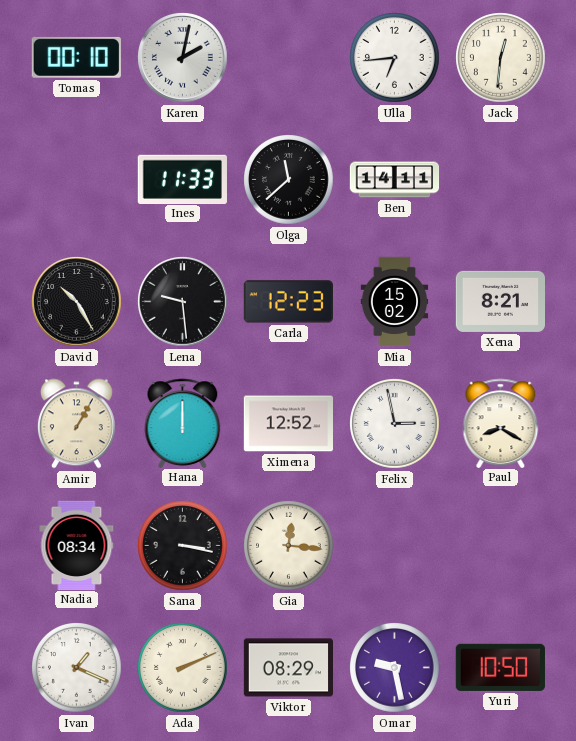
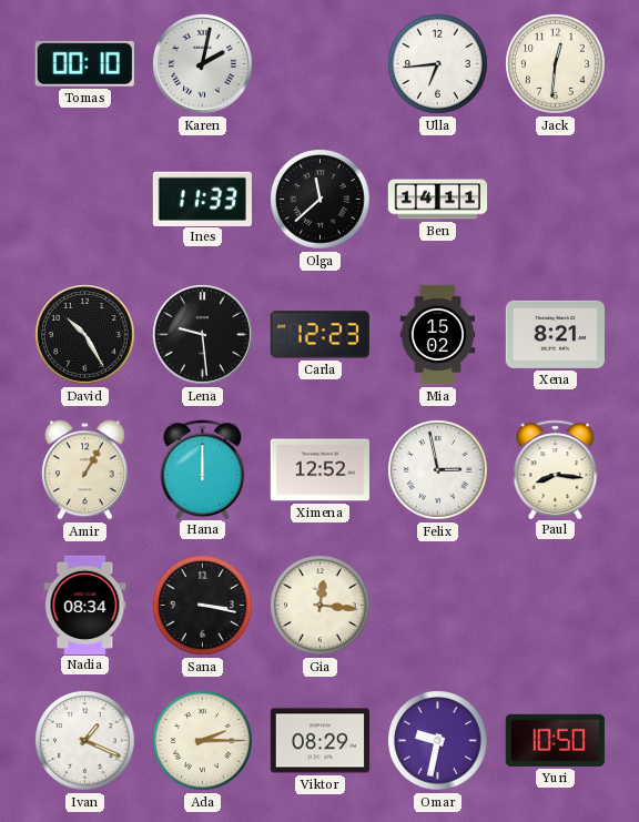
Paul: 8:20 -> 8:16 (556, 469)
Ada: 2:11 -> 2:15 (203, 741)
Omar: 9:28 -> 9:32 (438, 741)
